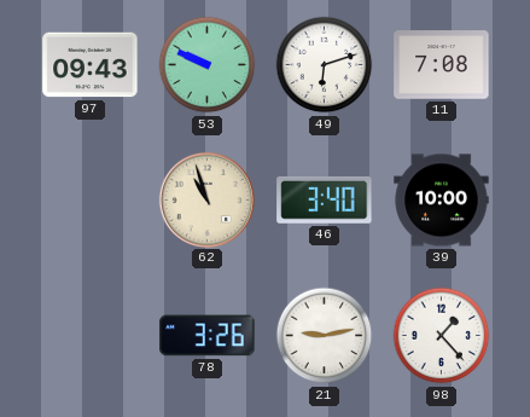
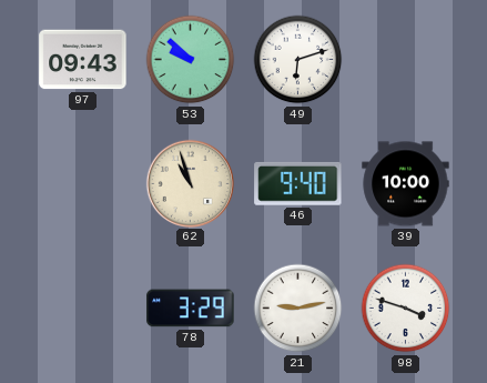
53: 9:49 -> 9:52 (191, 60)
11: 7:08 -> none (442, 65)
46: 3:40 -> 9:40 (298, 183)
78: 3:26 -> 3:29 (191, 309)
98: 1:23 -> 3:48 (406, 309)
